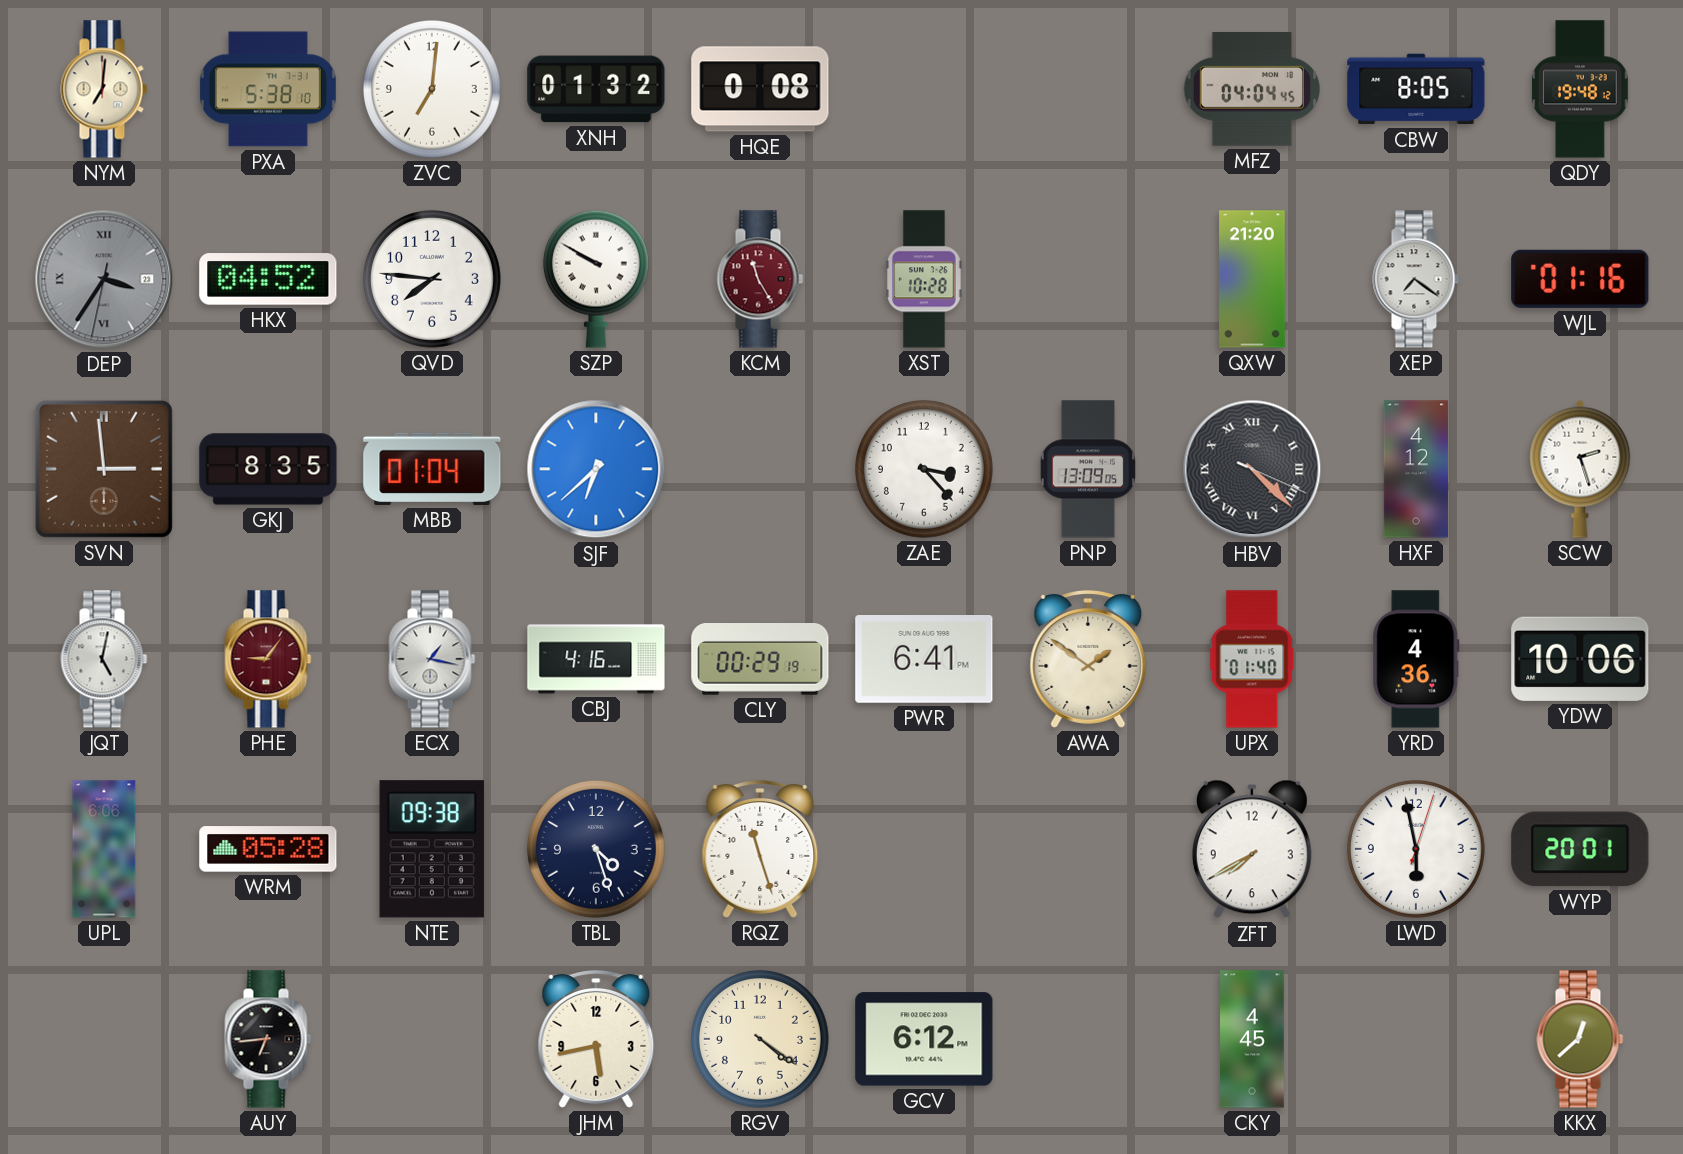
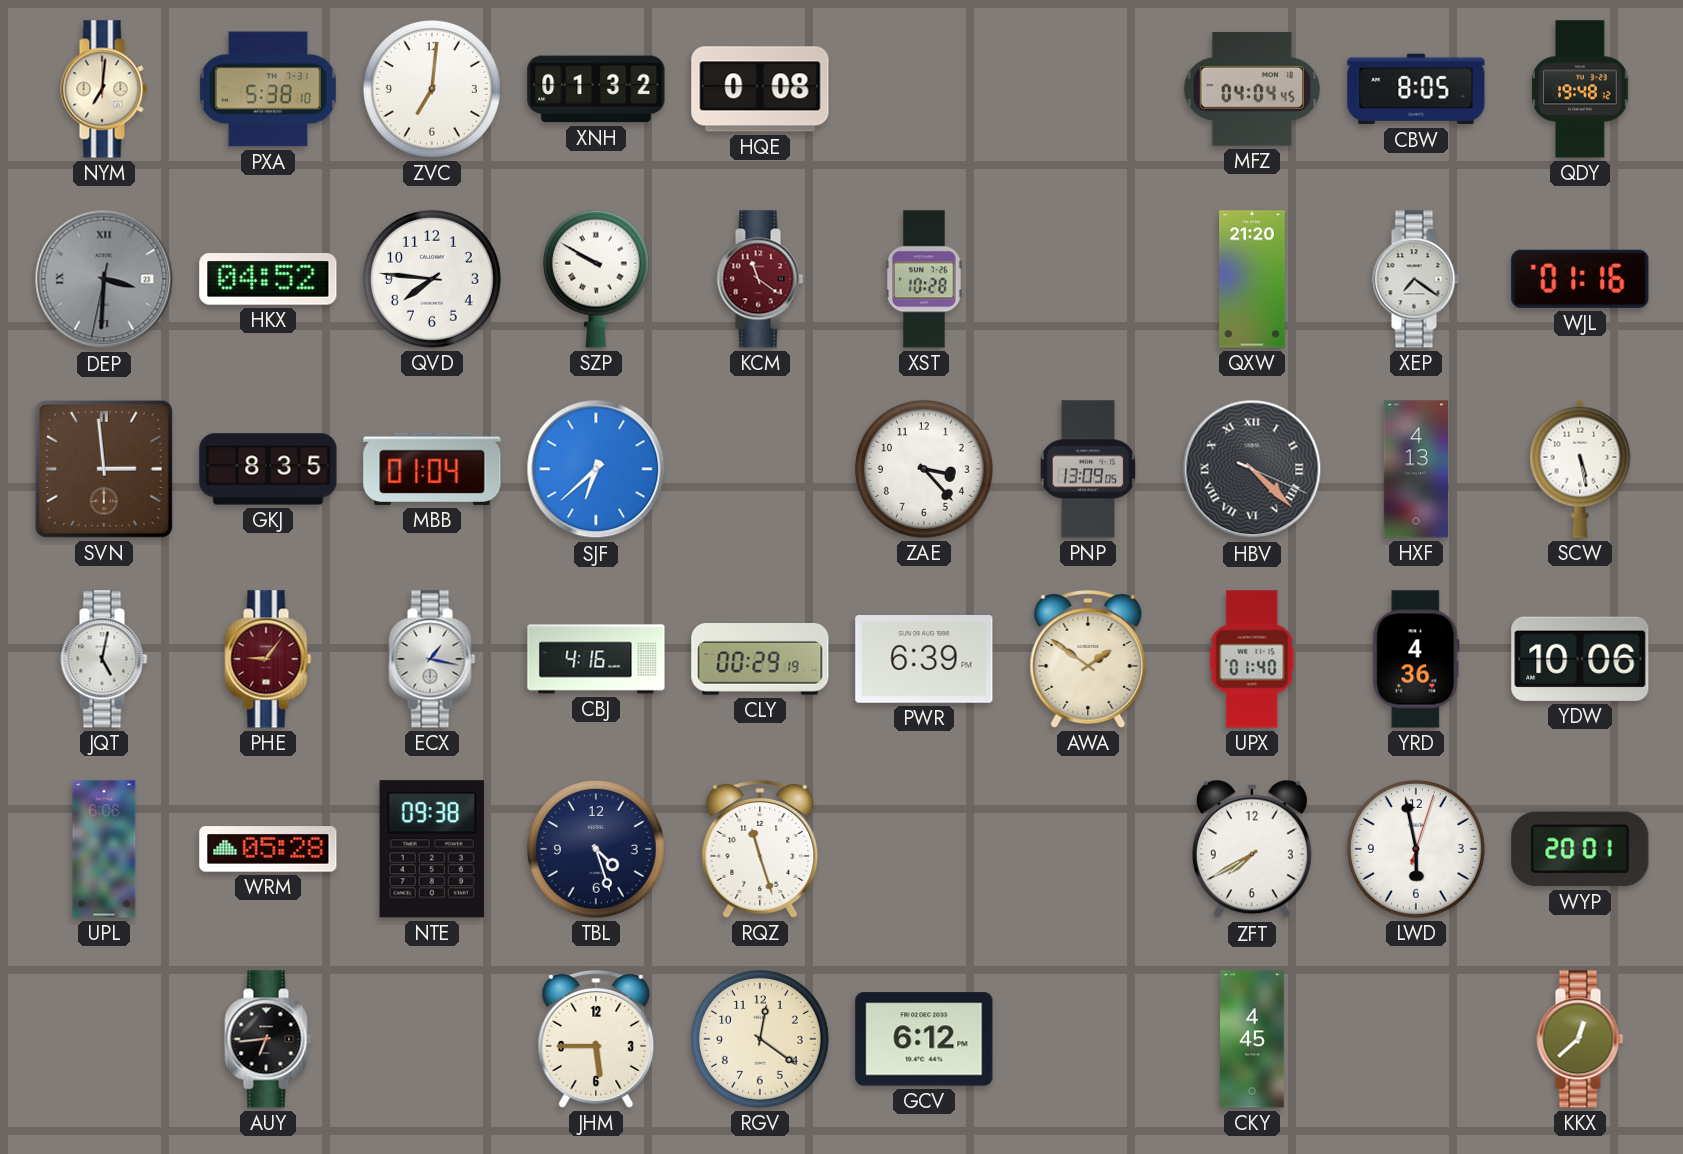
DEP: 3:35 -> 3:30 (104, 279)
KCM: 11:25 -> 11:21 (760, 279)
HXF: 4:12 -> 4:13 (1416, 469)
SCW: 2:27 -> 5:28 (1580, 469)
PWR: 6:41 -> 6:39 (924, 660)
JHM: 5:43 -> 5:45 (596, 1040)
RGV: 4:21 -> 12:21 (760, 1039)
